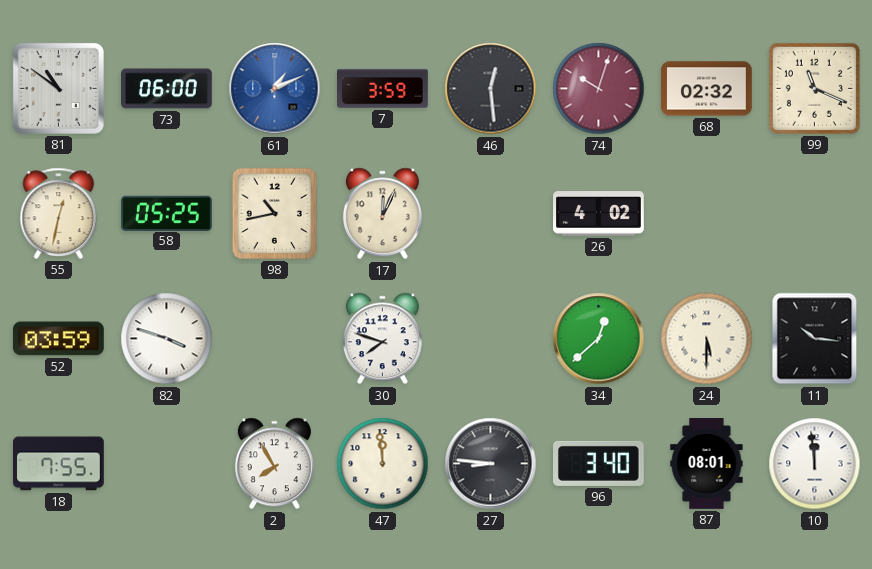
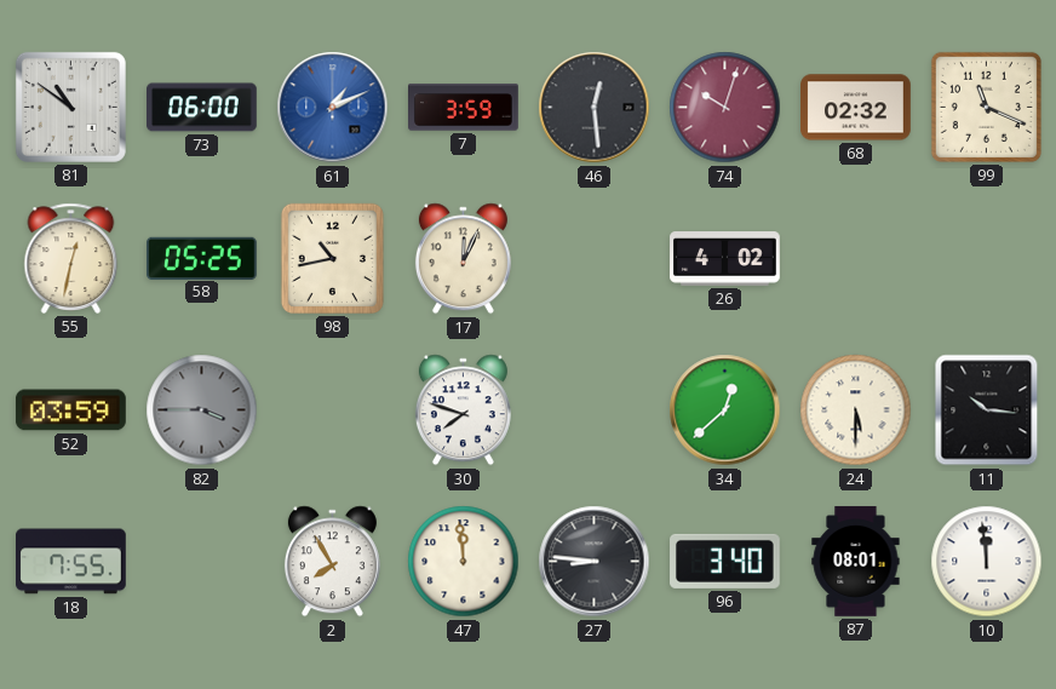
82: 3:48 -> 3:45 (202, 410)
82 dial: white -> grey (202, 410)
